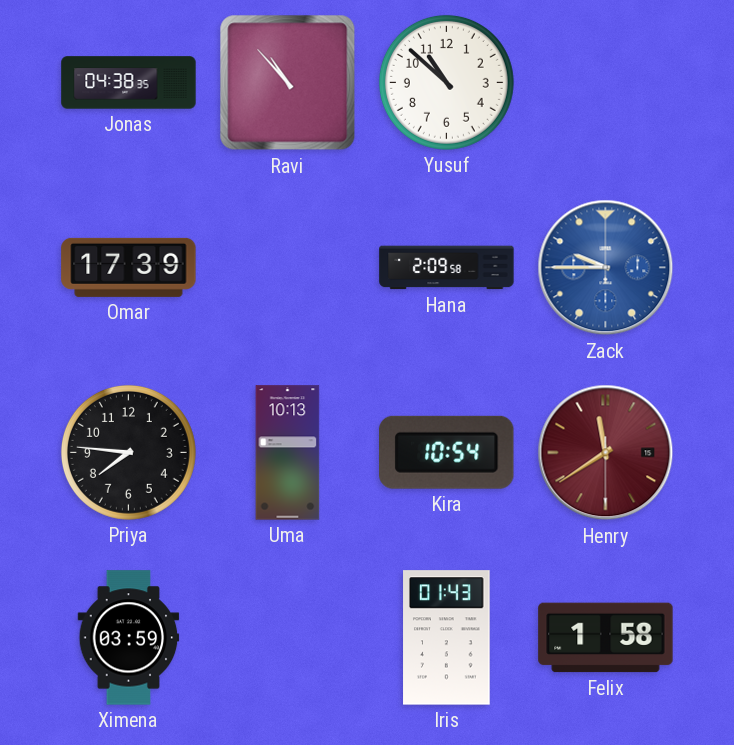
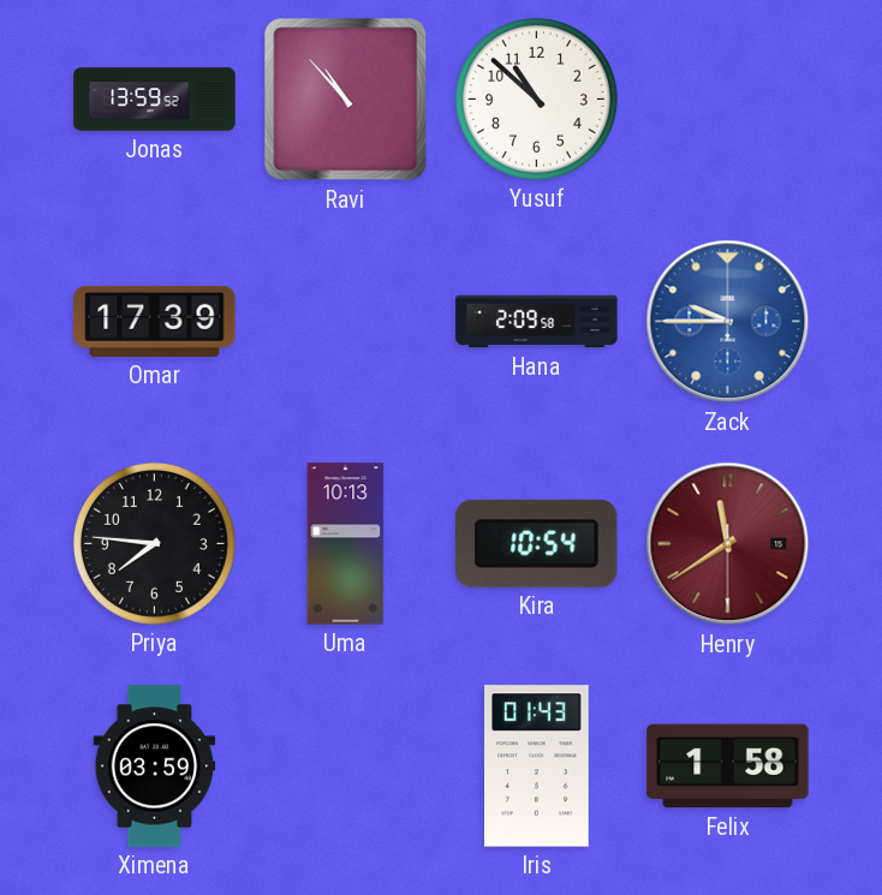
Jonas: 04:38 -> 13:59 (155, 100)
